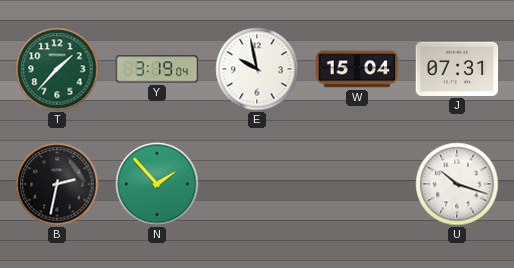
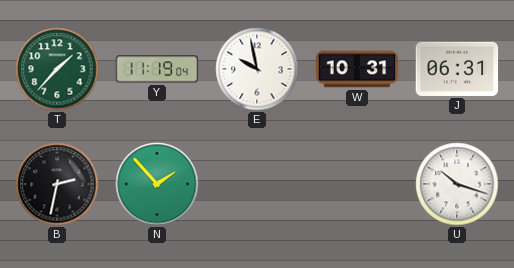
Y: 3:19 -> 11:19 (157, 69)
W: 15:04 -> 10:31 (357, 69)
J: 07:31 -> 06:31 (457, 69)
